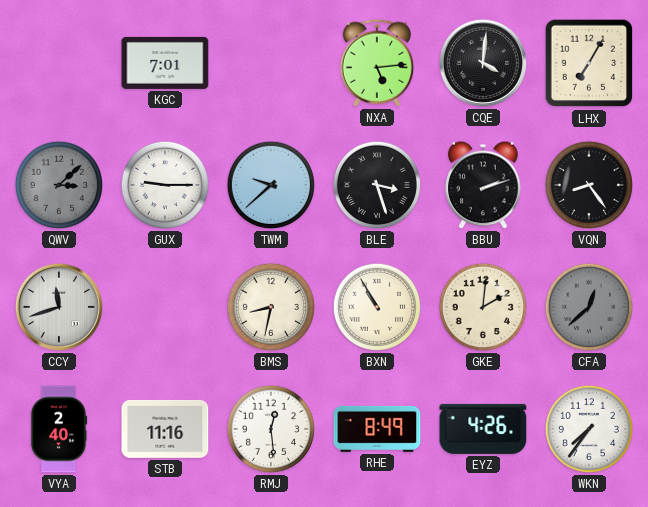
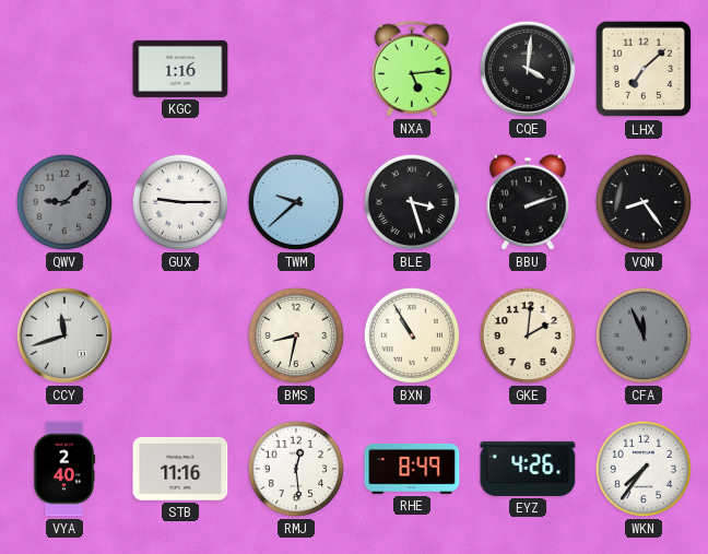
KGC: 7:01 -> 1:16 (180, 69)
LHX: 7:05 -> 7:08 (644, 69)
QWV: 3:08 -> 9:08 (64, 202)
CFA: 12:38 -> 11:56 (644, 335)
